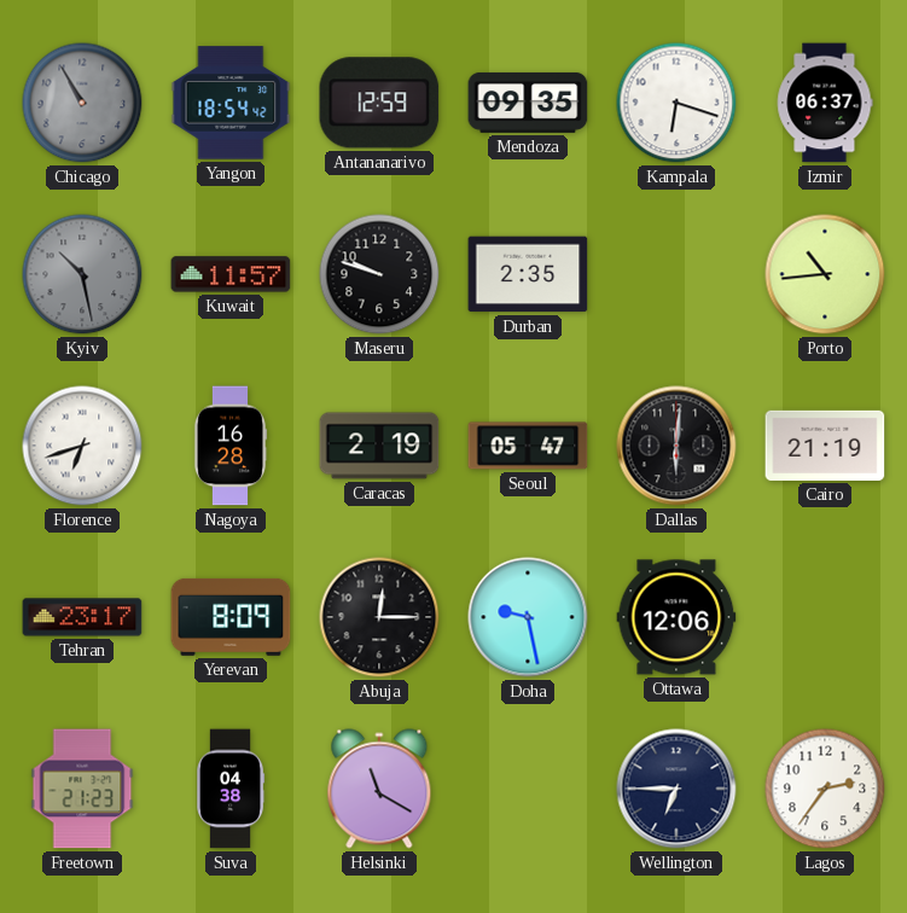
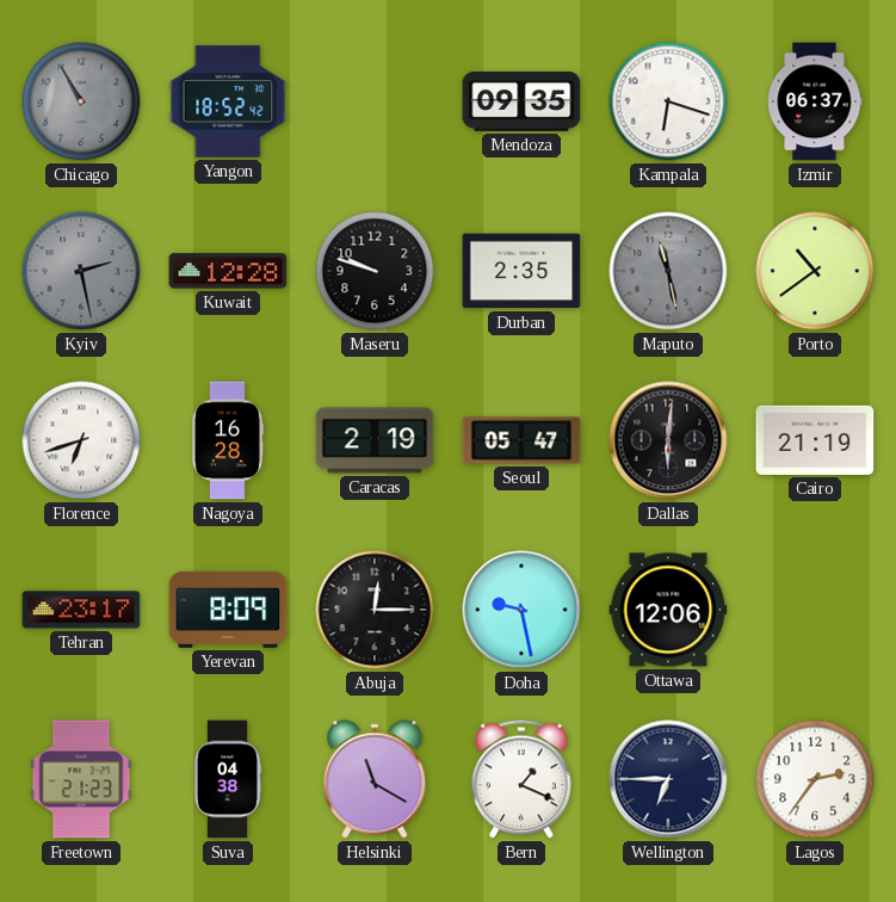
Yangon: 18:54 -> 18:52 (228, 101)
Antananarivo: 12:59 -> none (379, 103)
Kyiv: 10:28 -> 2:28 (81, 271)
Kuwait: 11:57 -> 12:28 (228, 271)
Maputo: none -> 11:28 (668, 271)
Porto: 10:44 -> 10:39 (815, 271)
Bern: none -> 1:19 (521, 779)
